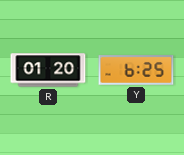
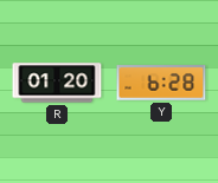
Y: 6:25 -> 6:28 (161, 83)
